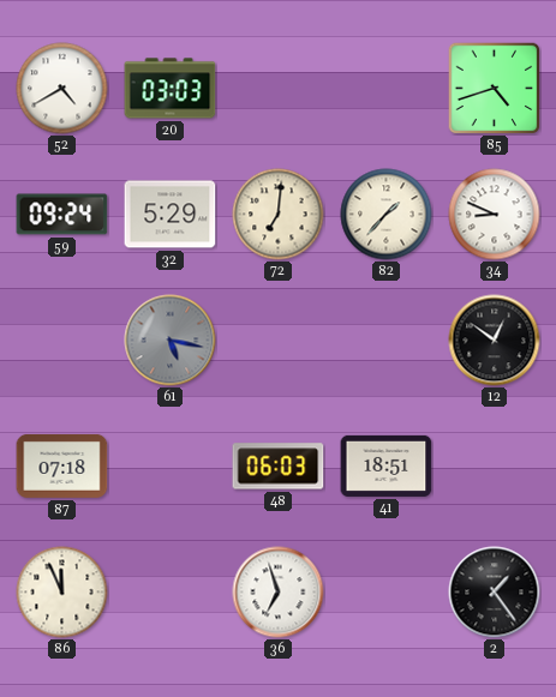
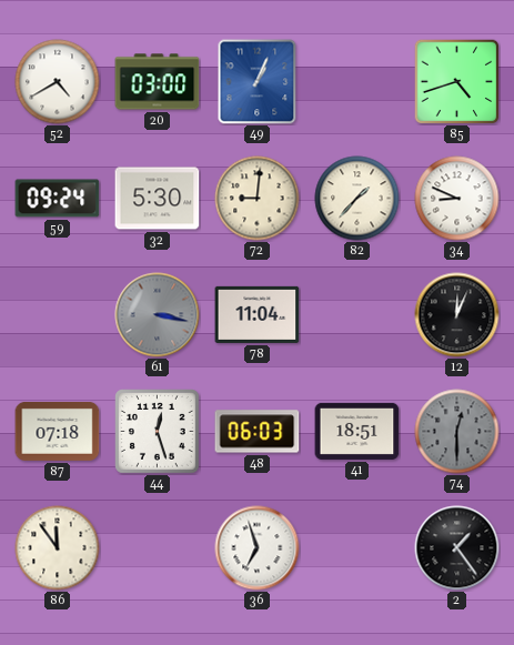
20: 03:03 -> 03:00 (158, 82)
49: none -> 1:04 (258, 82)
32: 5:29 -> 5:30 (158, 199)
72: 7:01 -> 9:01 (258, 199)
61: 5:17 -> 3:17 (158, 315)
78: none -> 11:04 (258, 314)
12: 12:51 -> 12:04 (457, 315)
44: none -> 12:27 (158, 432)
74: none -> 12:30 (457, 432)
86: 11:56 -> 11:54 (58, 548)
